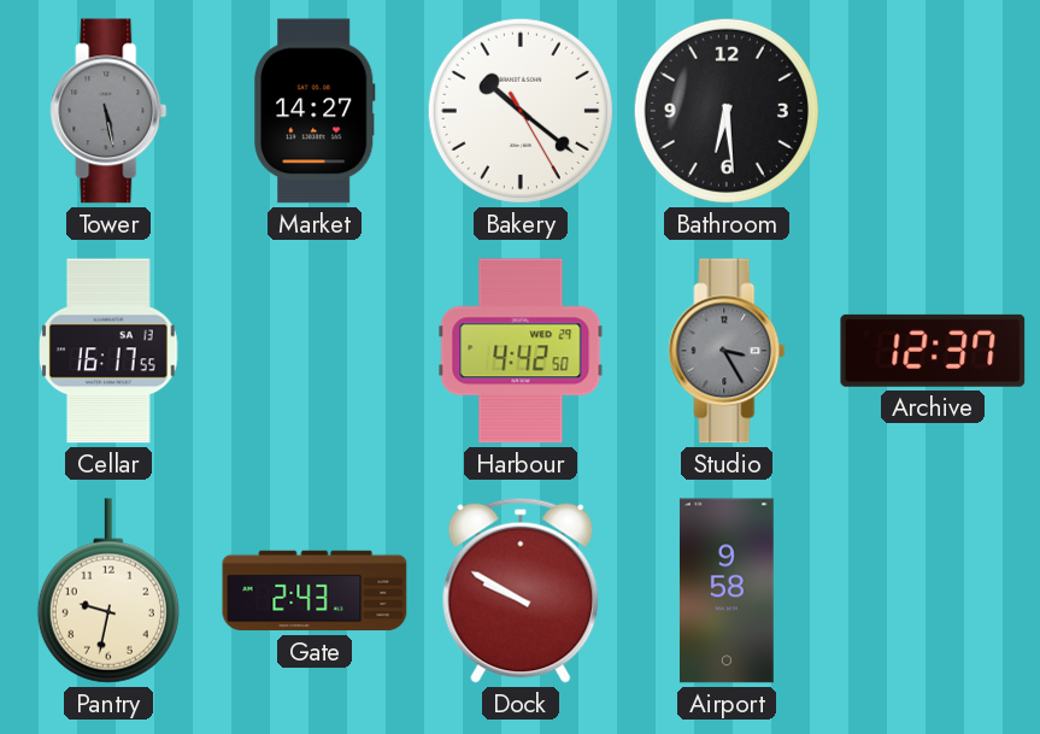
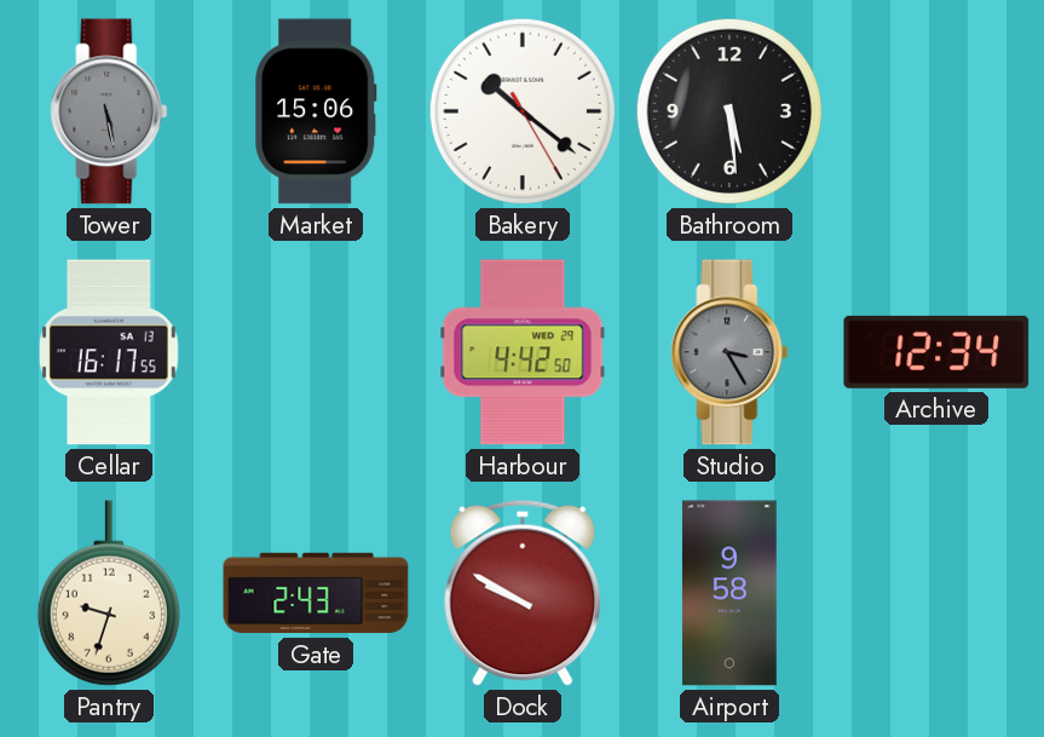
Market: 14:27 -> 15:06 (317, 111)
Bathroom: 6:29 -> 5:29 (729, 111)
Archive: 12:37 -> 12:34 (936, 352)
Pantry: 9:32 -> 9:33 (109, 593)
